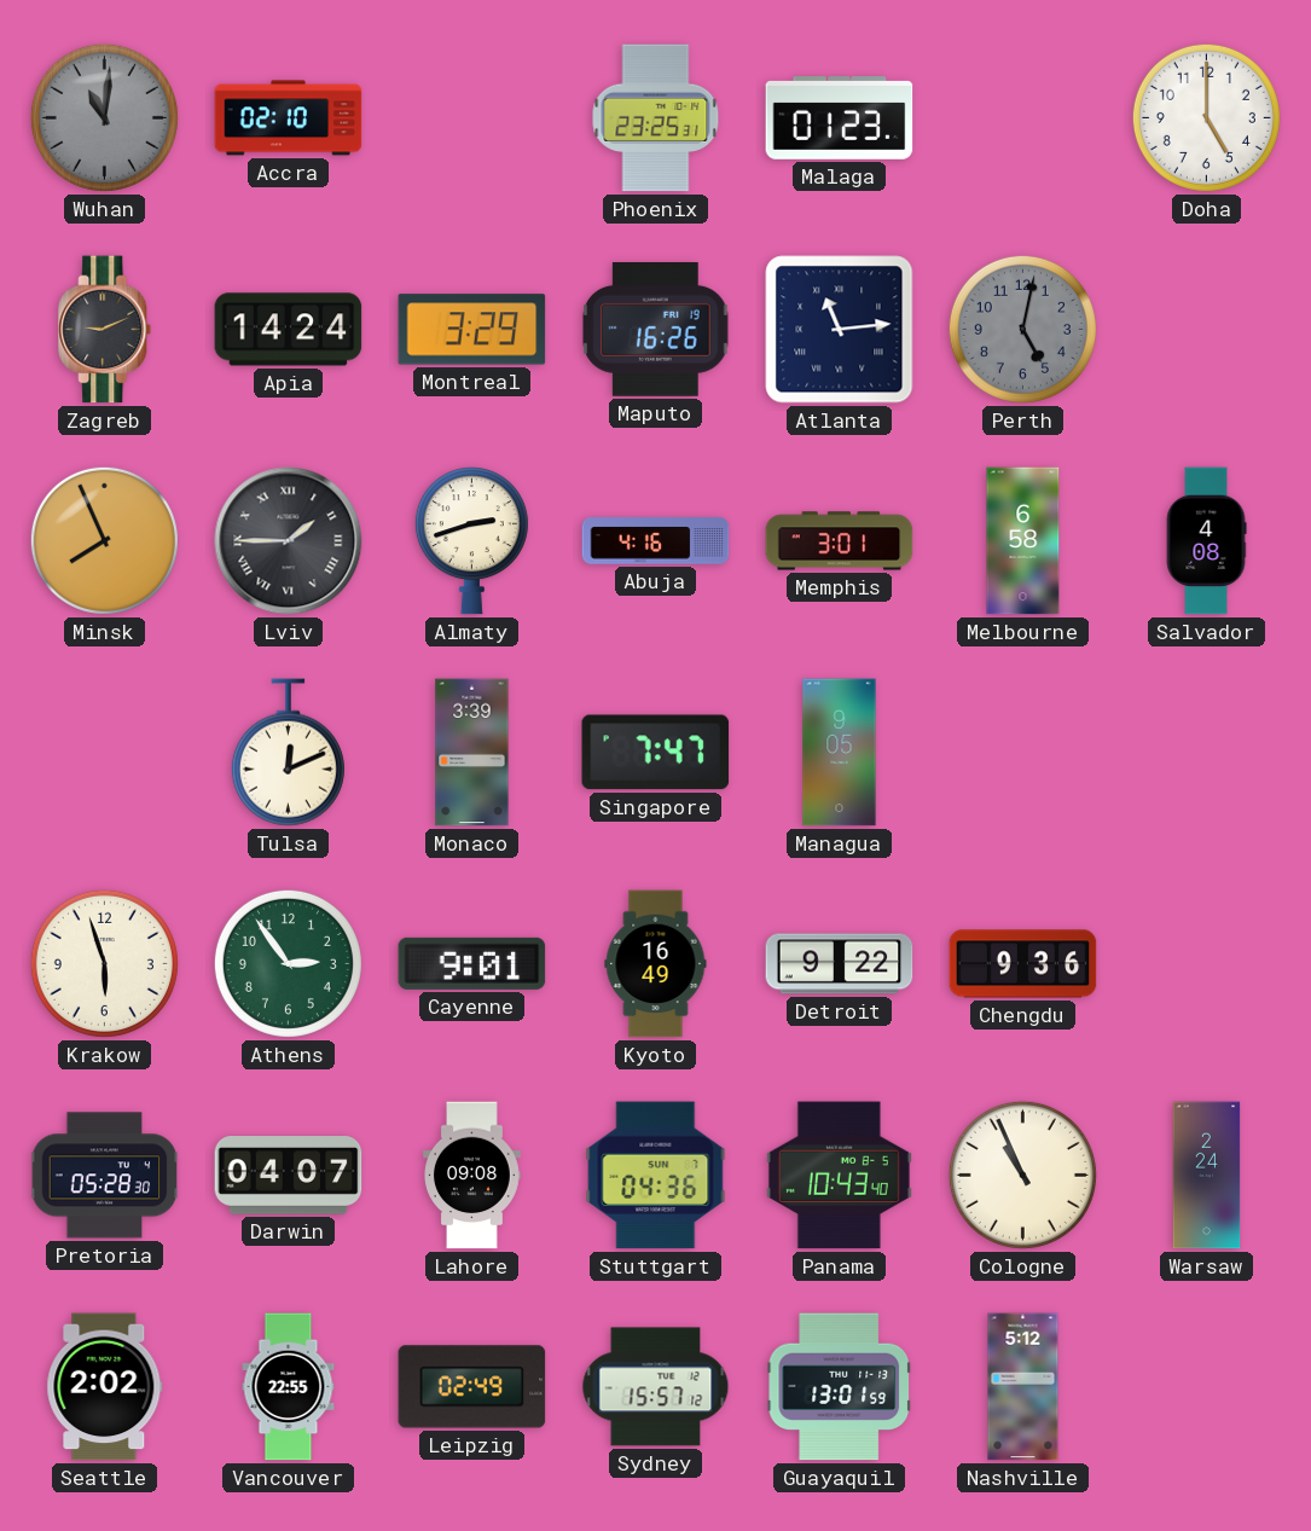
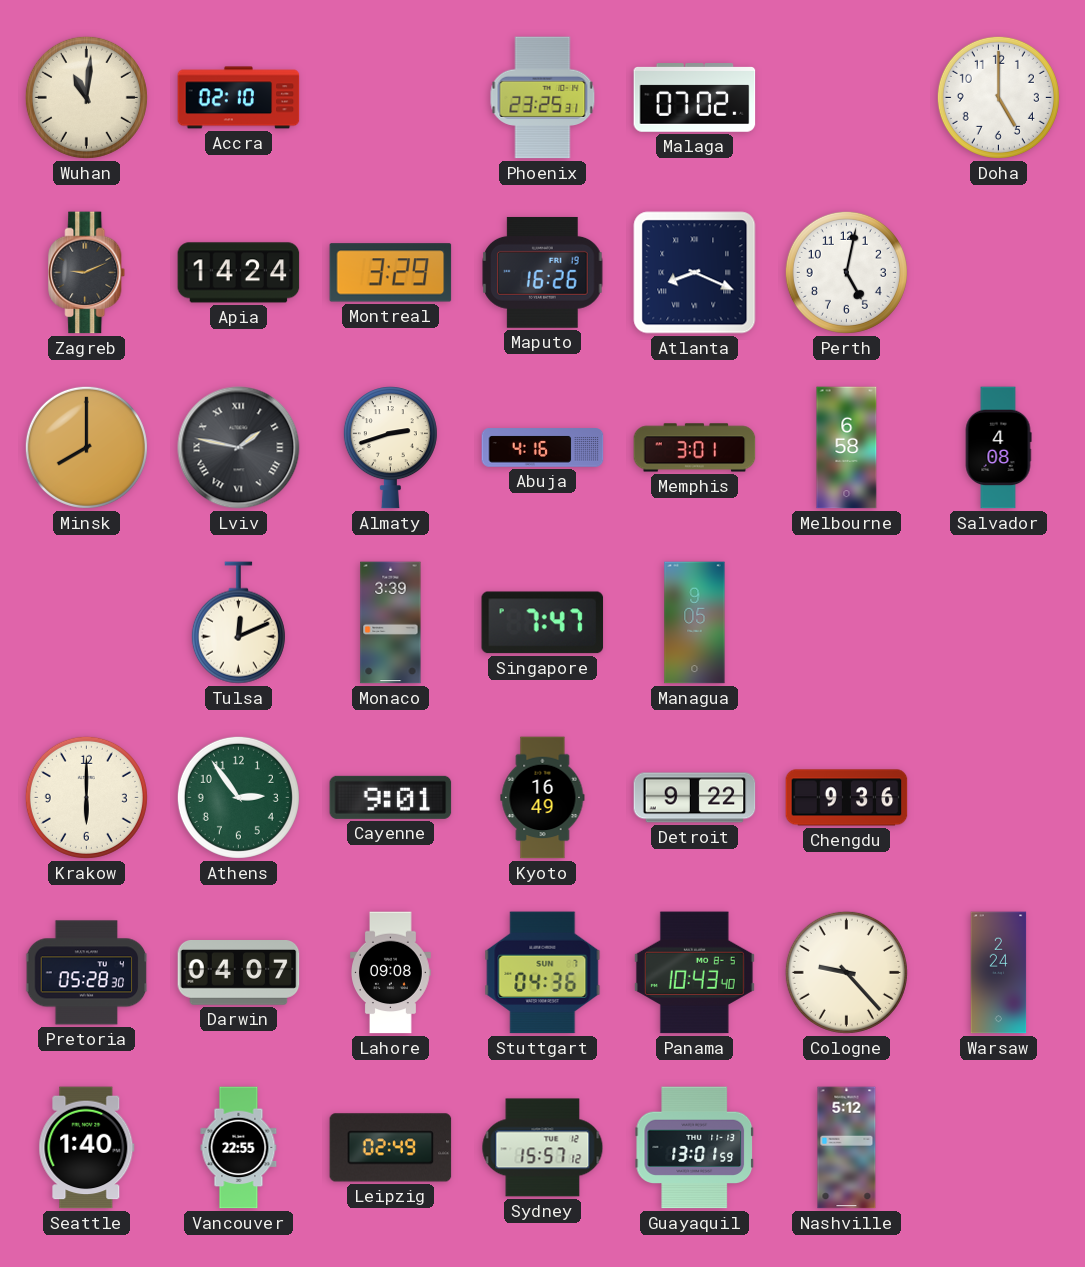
Wuhan dial: grey -> cream (86, 97)
Malaga: 01:23 -> 07:02 (695, 98)
Atlanta: 11:14 -> 8:19 (695, 273)
Perth dial: grey -> white (846, 272)
Minsk: 7:56 -> 8:00 (86, 447)
Lviv: 1:45 -> 1:47 (239, 448)
Krakow: 5:57 -> 6:00 (86, 797)
Cologne: 10:56 -> 9:23 (846, 972)
Seattle: 2:02 -> 1:40 (87, 1148)
